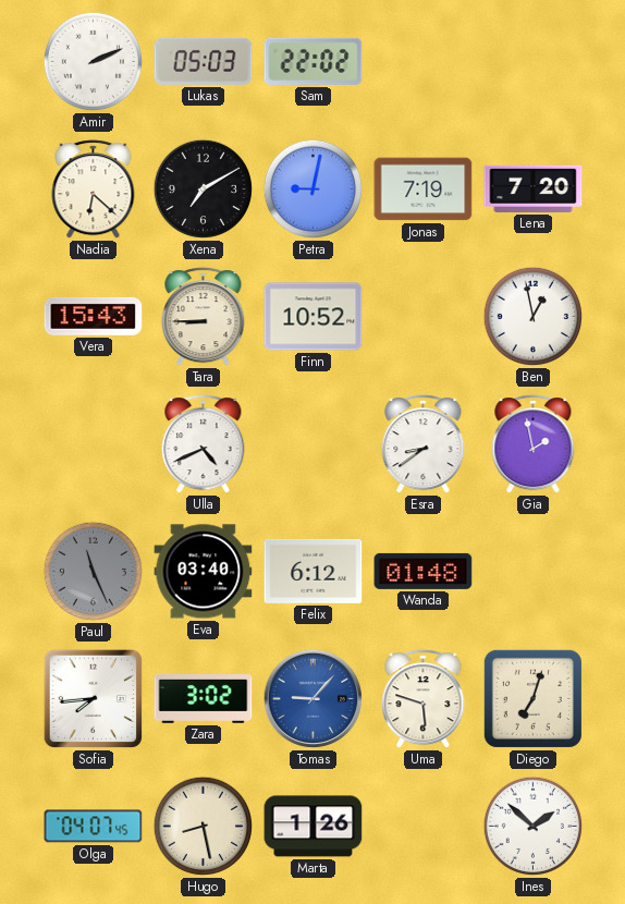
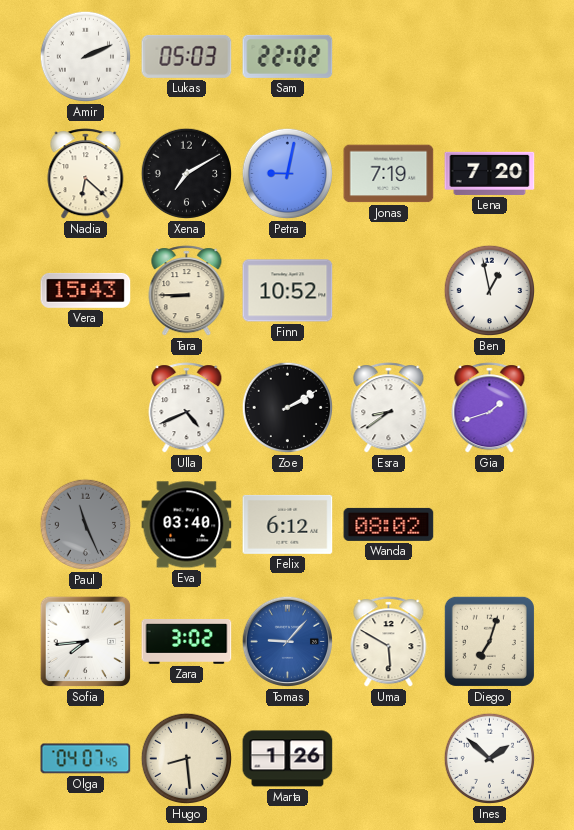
Zoe: none -> 2:10 (287, 408)
Gia: 1:58 -> 1:42 (490, 408)
Wanda: 01:48 -> 08:02 (389, 524)
Uma: 5:48 -> 5:50 (389, 642)
Hugo: 8:28 -> 8:29 (186, 759)
